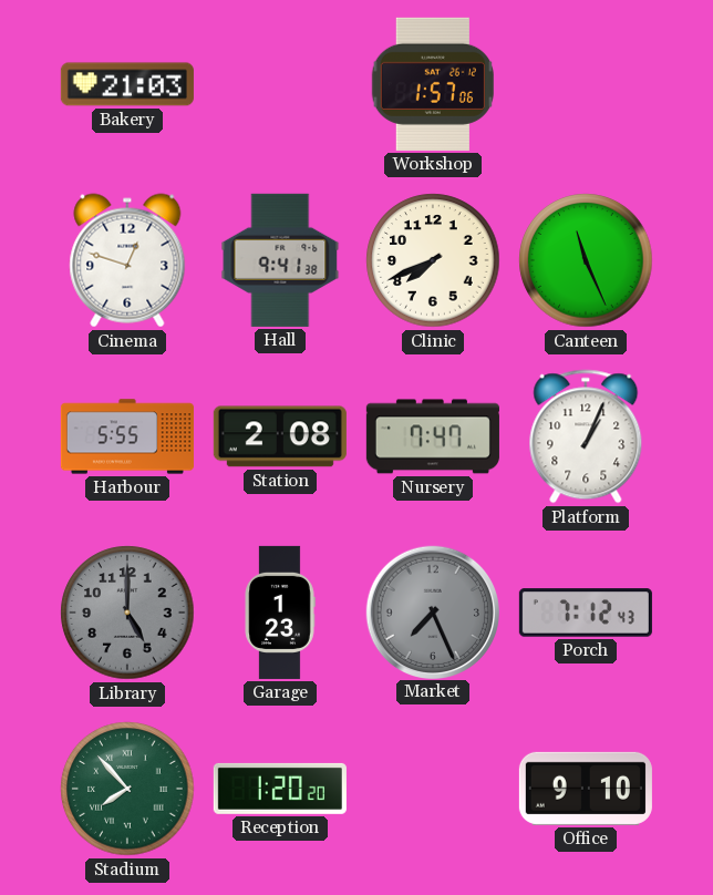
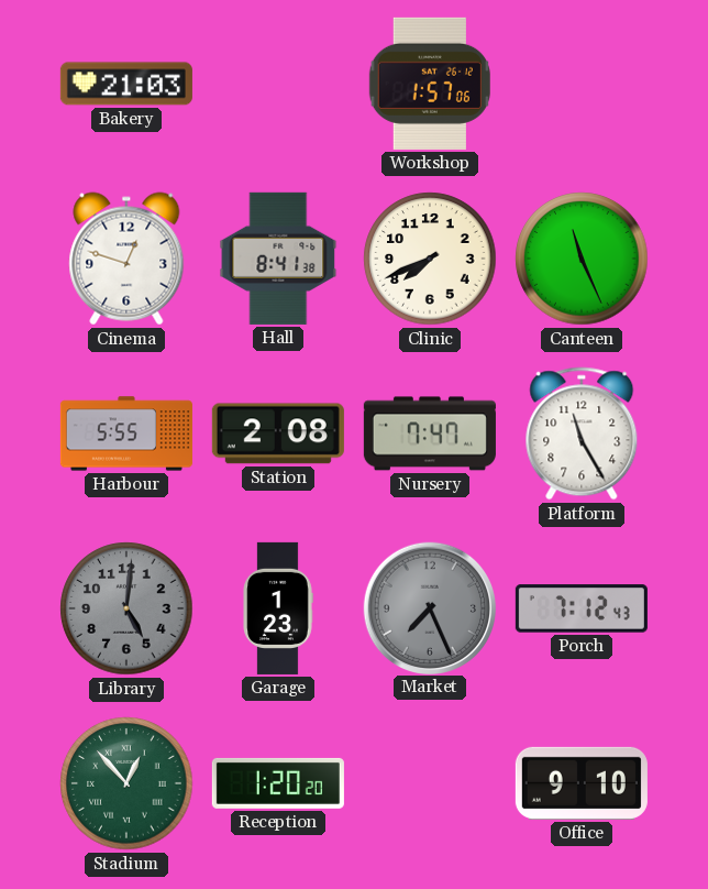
Hall: 9:41 -> 8:41 (278, 259)
Platform: 1:04 -> 11:25 (582, 433)
Library: 5:00 -> 5:01 (126, 608)
Stadium: 7:53 -> 12:53 (126, 783)
